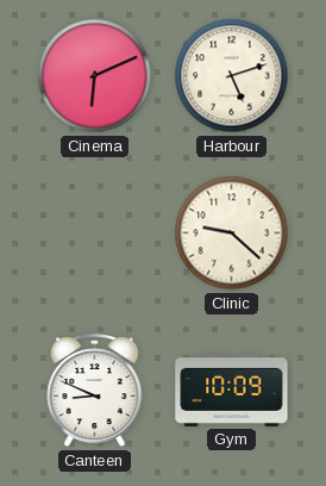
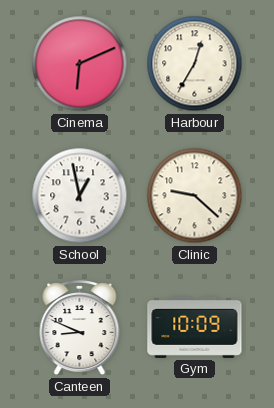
Harbour: 5:12 -> 12:35 (195, 64)
School: none -> 12:58 (80, 196)
